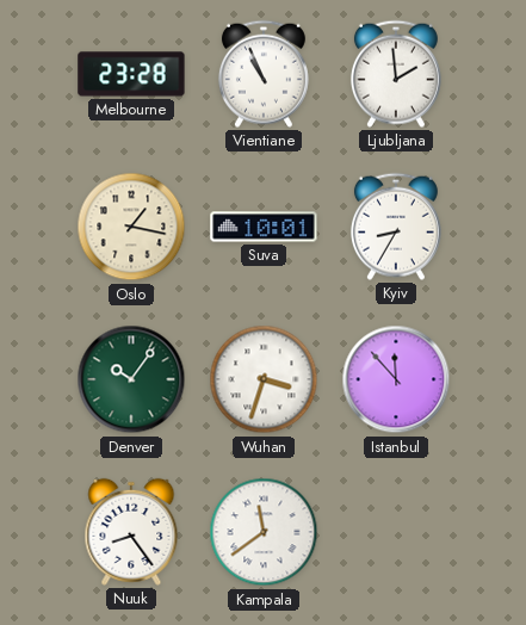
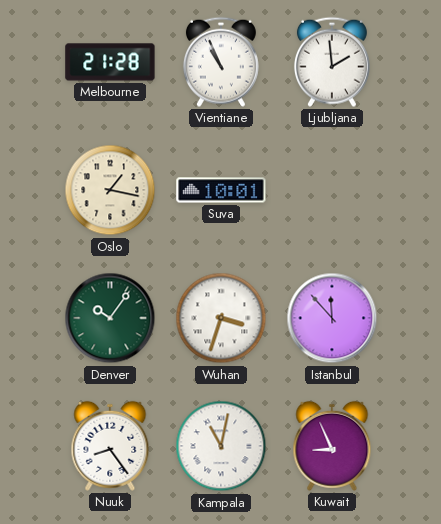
Melbourne: 23:28 -> 21:28 (110, 62)
Kyiv: 8:35 -> none (396, 227)
Kampala: 11:39 -> 11:02 (221, 446)
Kuwait: none -> 8:56 (332, 446)
